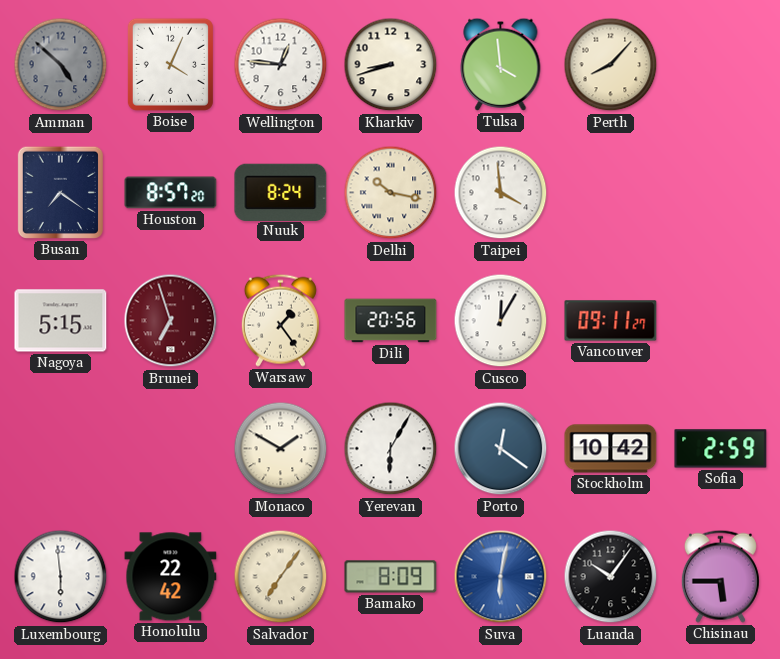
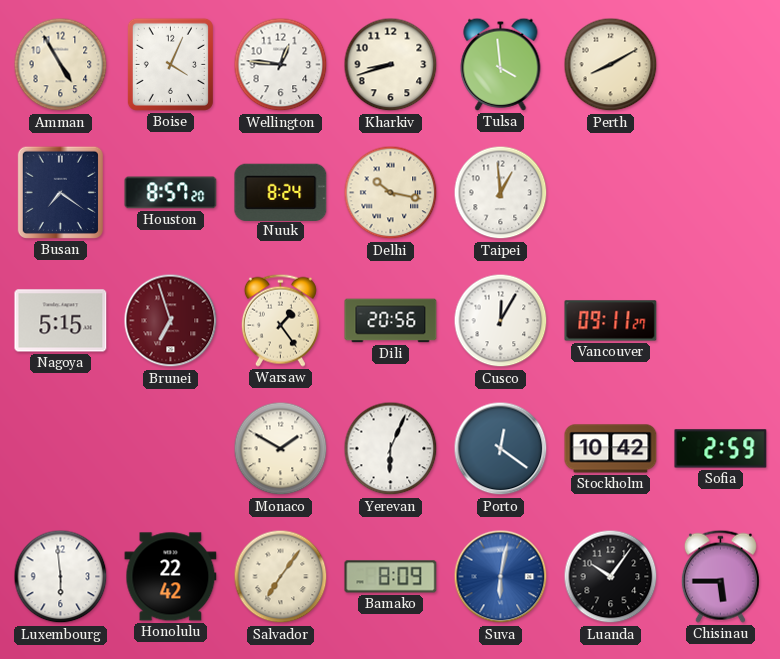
Amman: 4:52 -> 4:55 (61, 65)
Amman dial: grey -> cream (61, 65)
Perth: 8:07 -> 8:10 (611, 65)
Taipei: 3:59 -> 12:59 (501, 193)
Yerevan: 6:05 -> 6:04 (391, 449)
